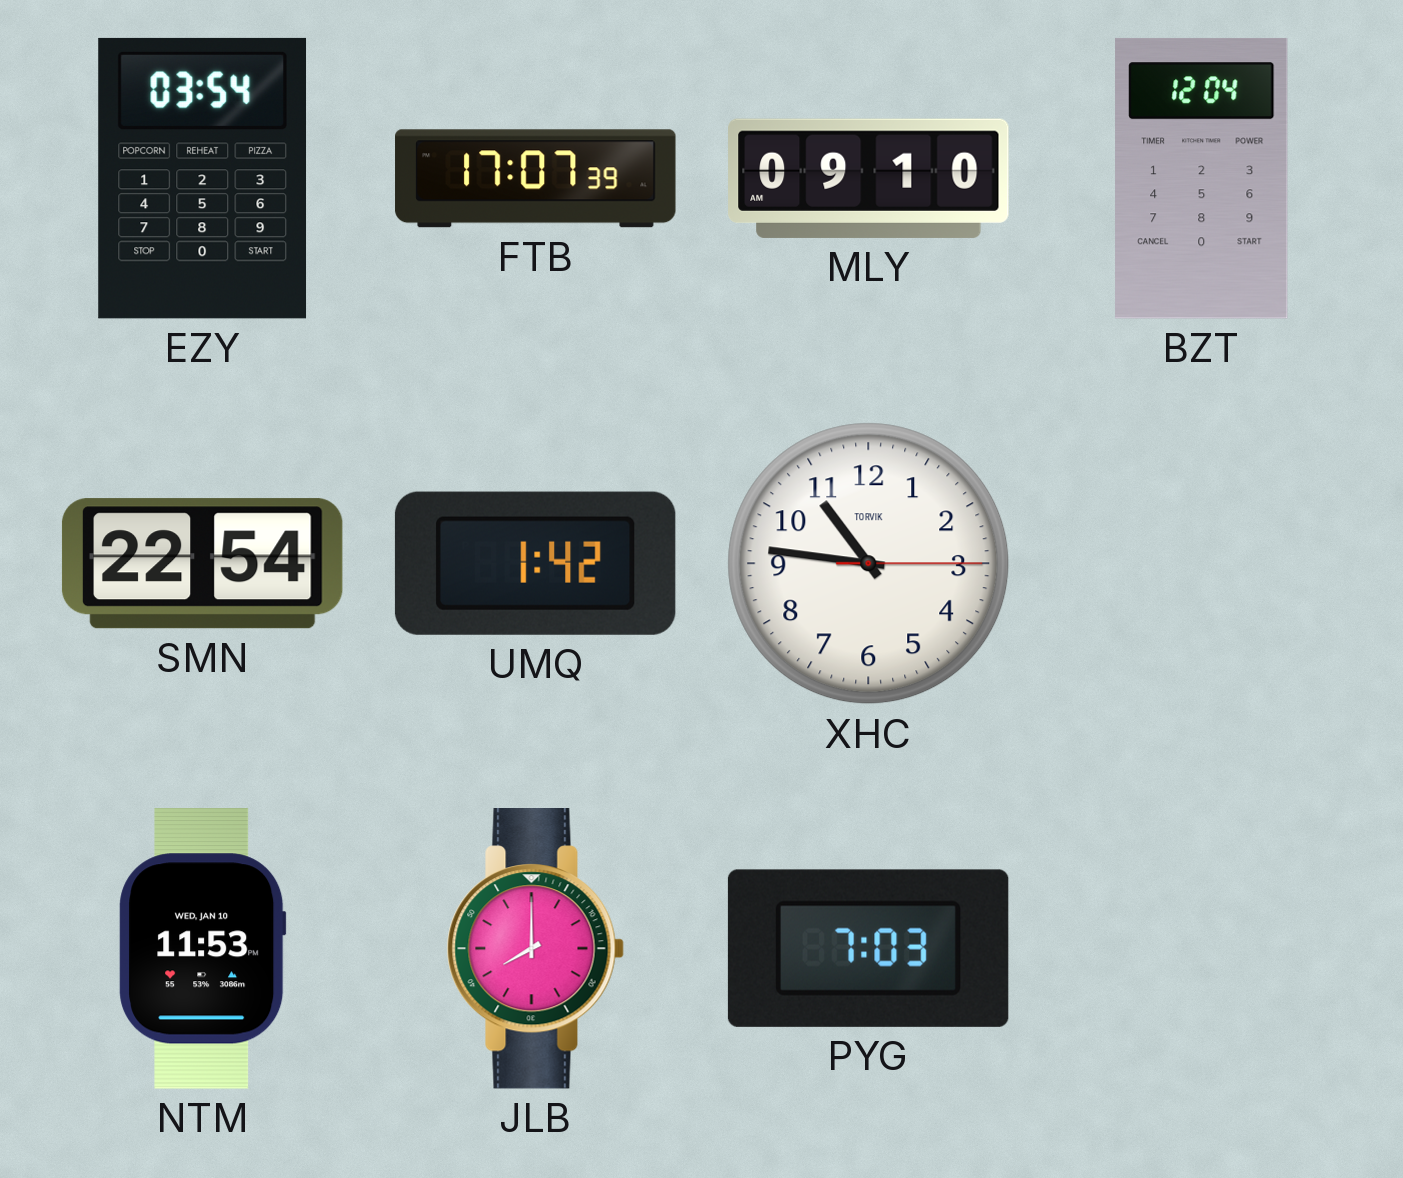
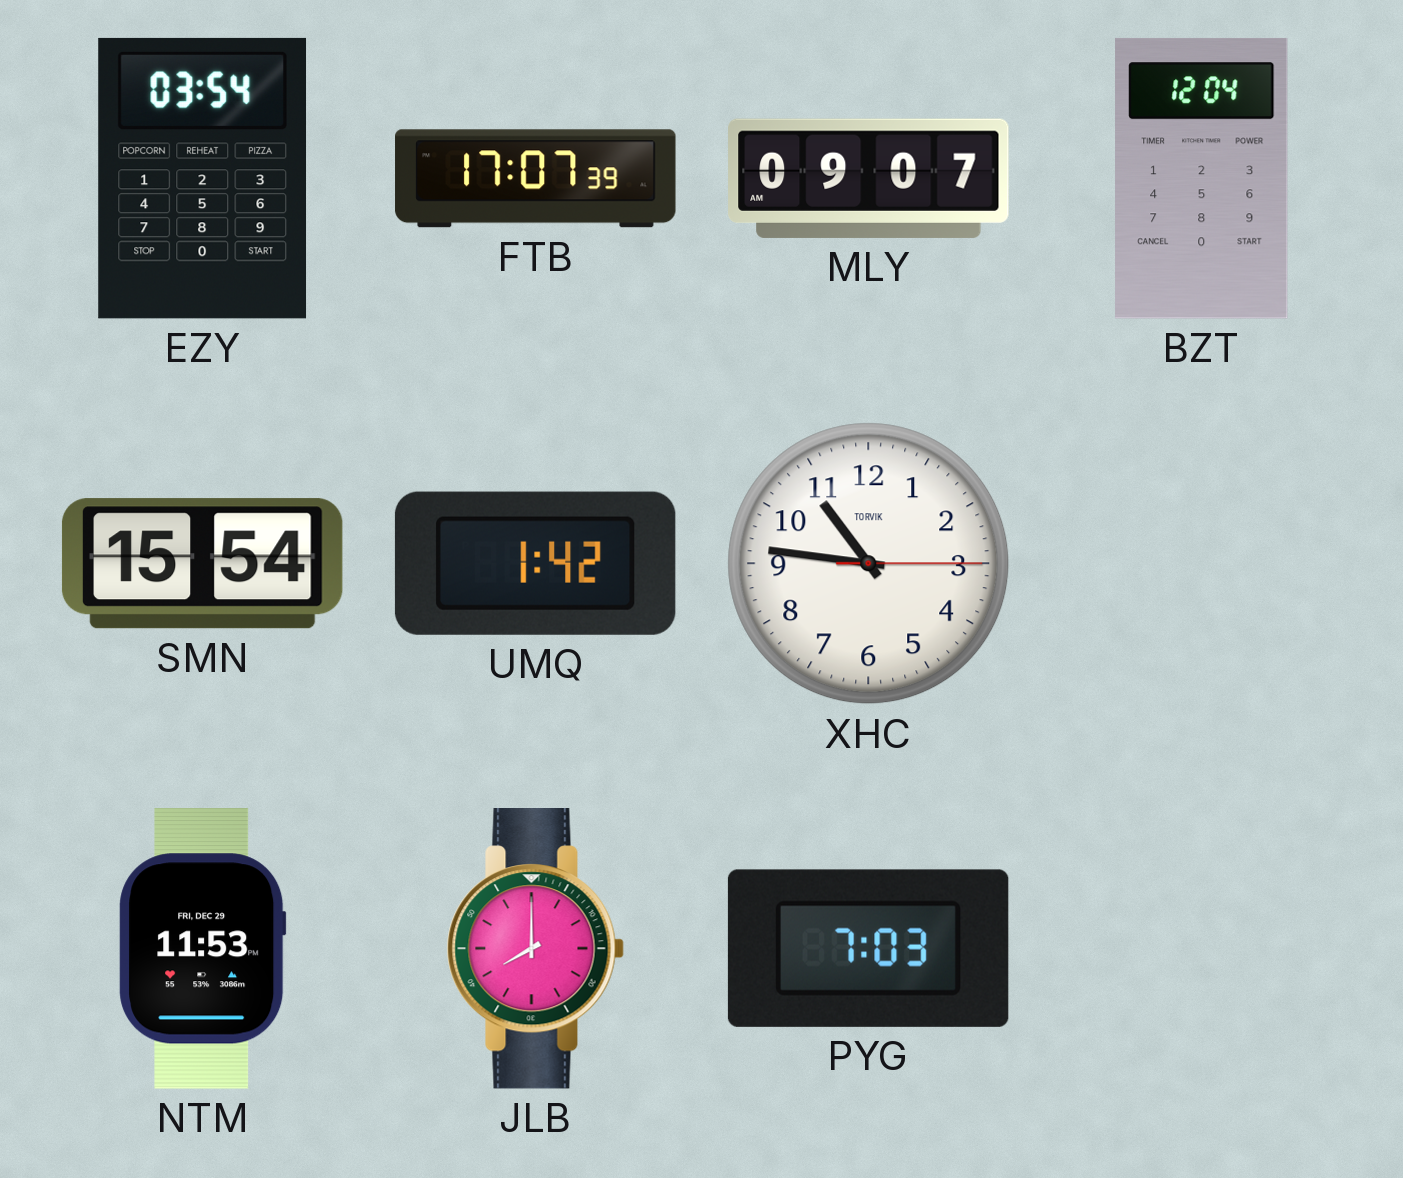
MLY: 09:10 -> 09:07 (869, 178)
SMN: 22:54 -> 15:54 (202, 564)
NTM date: WED, JAN 10 -> FRI, DEC 29 (203, 949)
